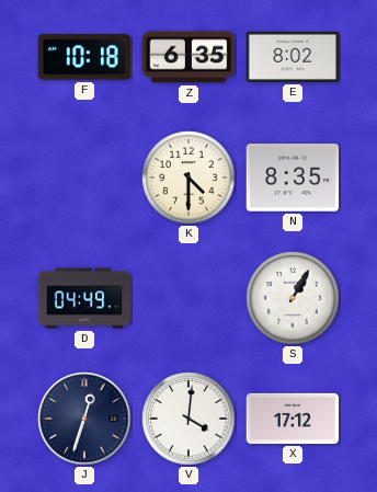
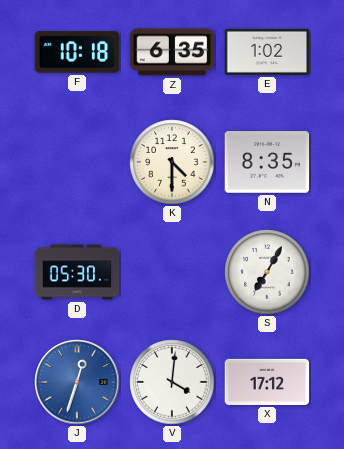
E: 8:02 -> 1:02 (267, 52)
D: 04:49 -> 05:30 (77, 272)
S: 1:05 -> 7:05 (267, 272)
J dial: navy -> blue (77, 382)
